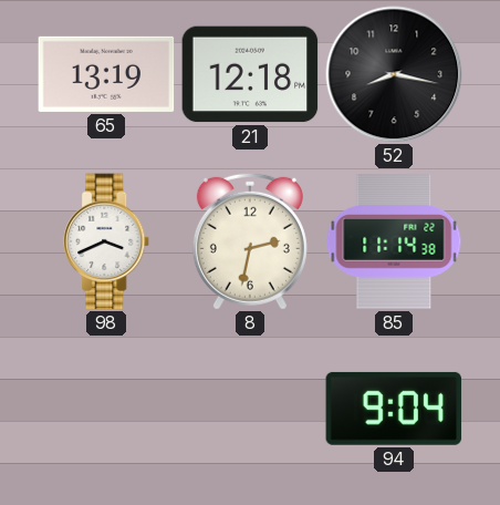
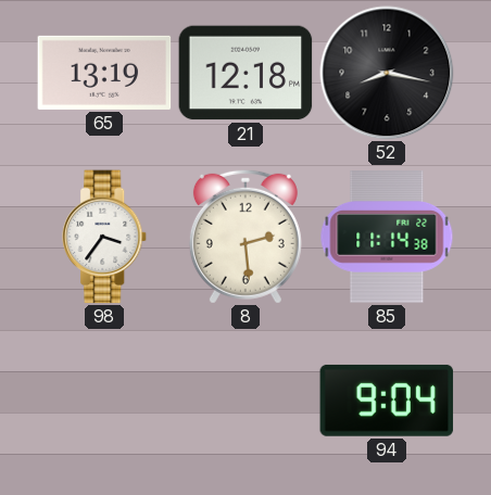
98: 3:41 -> 3:36 (105, 237)
8: 2:32 -> 2:29 (246, 237)
